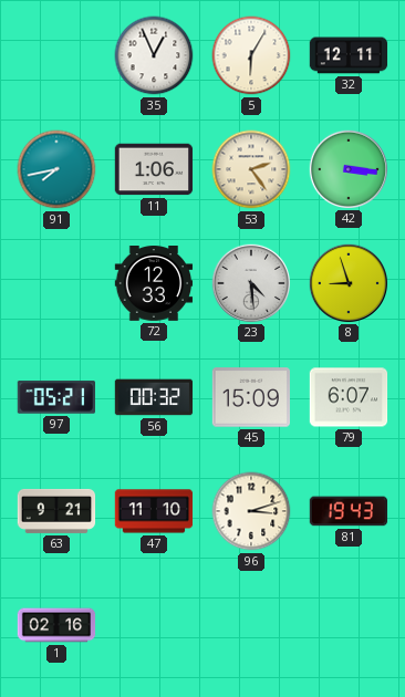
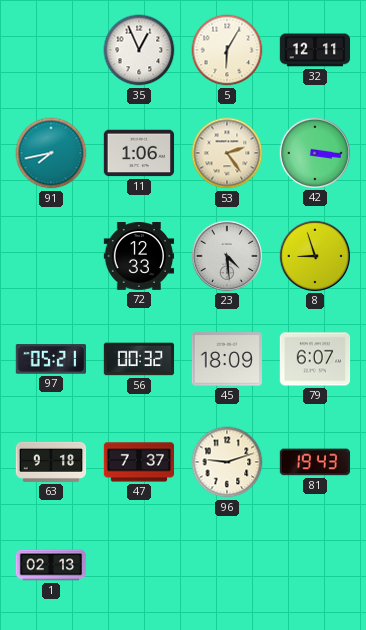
45: 15:09 -> 18:09 (227, 359)
63: 9:21 -> 9:18 (51, 462)
47: 11:10 -> 7:37 (139, 462)
96: 3:12 -> 9:12 (227, 462)
1: 02:16 -> 02:13 (51, 565)
